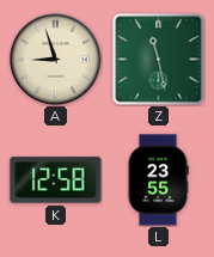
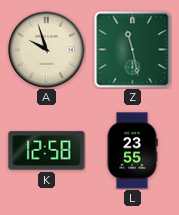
A: 8:57 -> 9:57 (47, 50)
